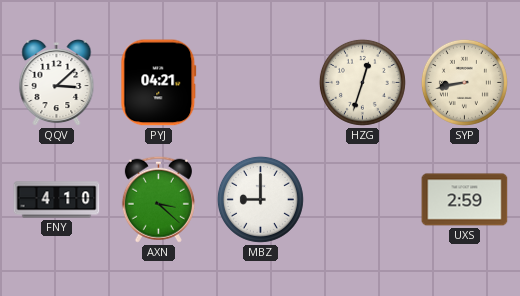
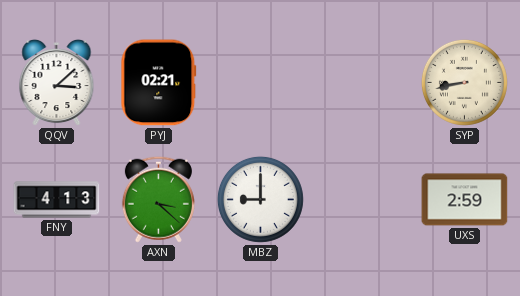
PYJ: 04:21 -> 02:21 (159, 83)
HZG: 12:33 -> none (362, 82)
FNY: 4:10 -> 4:13 (57, 200)
